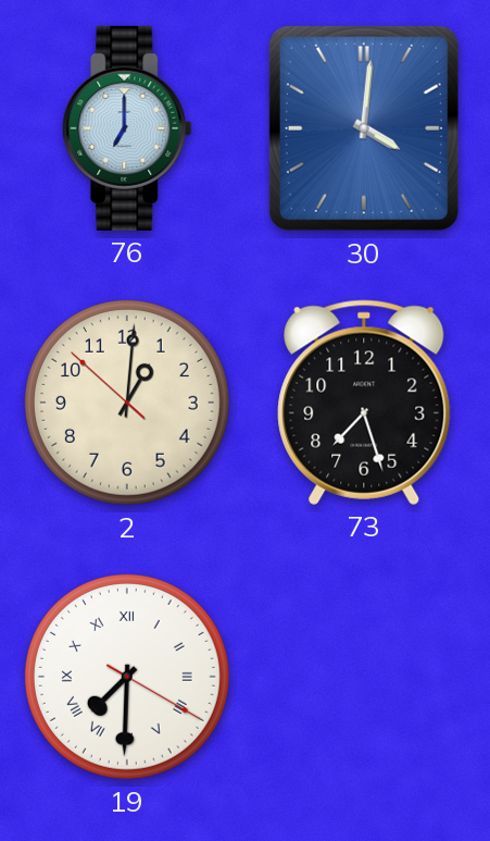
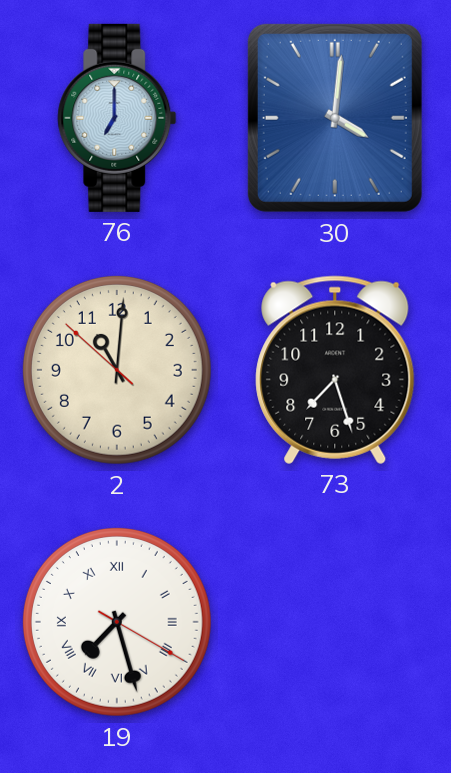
2: 1:00 -> 11:00 (117, 370)
19: 7:30 -> 7:27 (117, 622)
